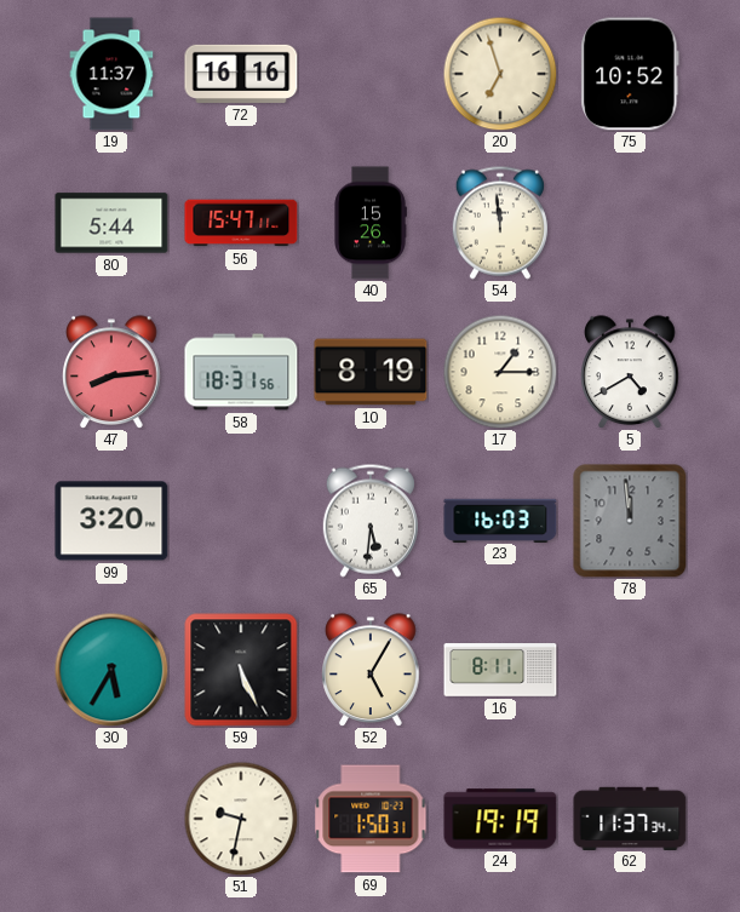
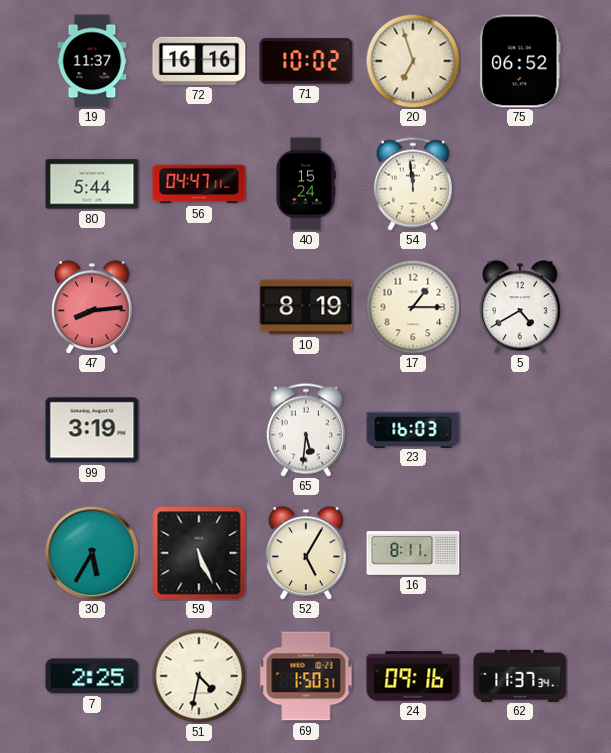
71: none -> 10:02 (306, 61)
75: 10:52 -> 06:52 (520, 61)
56: 15:47 -> 04:47 (199, 184)
40: 15:26 -> 15:24 (306, 184)
58: 18:31 -> none (241, 372)
99: 3:20 -> 3:19 (92, 430)
78: 11:59 -> none (630, 521)
7: none -> 2:25 (92, 676)
51: 9:32 -> 4:32 (199, 676)
24: 19:19 -> 09:16 (413, 676)
